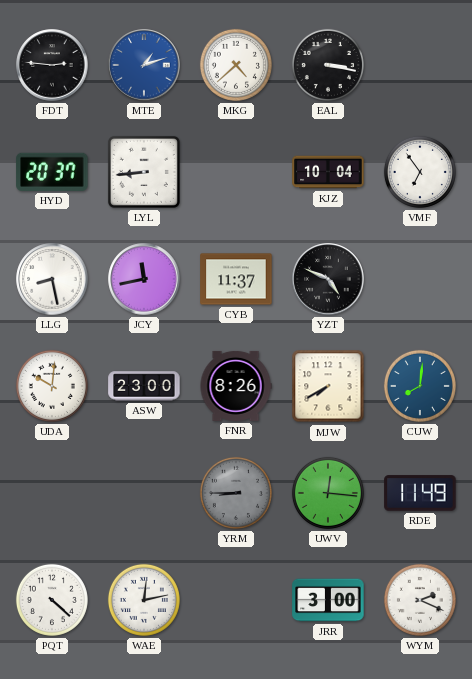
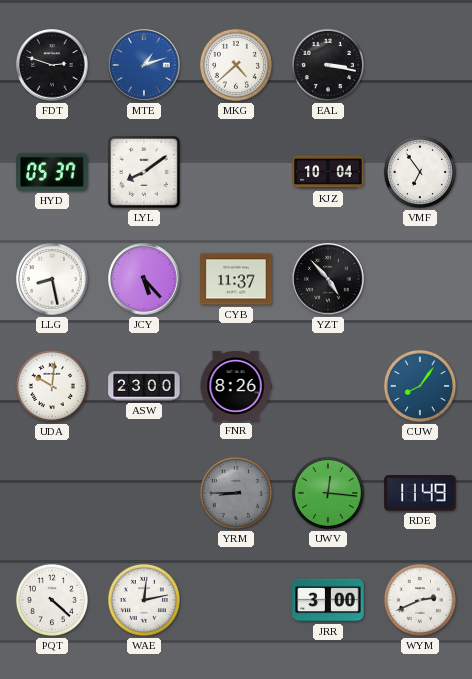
FDT: 2:46 -> 2:48 (52, 65)
HYD: 20:37 -> 05:37 (52, 172)
LYL: 8:44 -> 8:09 (144, 172)
JCY: 11:43 -> 5:23 (144, 279)
YZT: 4:49 -> 4:53 (328, 279)
MJW: 7:40 -> none (328, 386)
CUW: 8:01 -> 8:06 (420, 386)
WYM: 2:19 -> 2:41 (420, 600)
